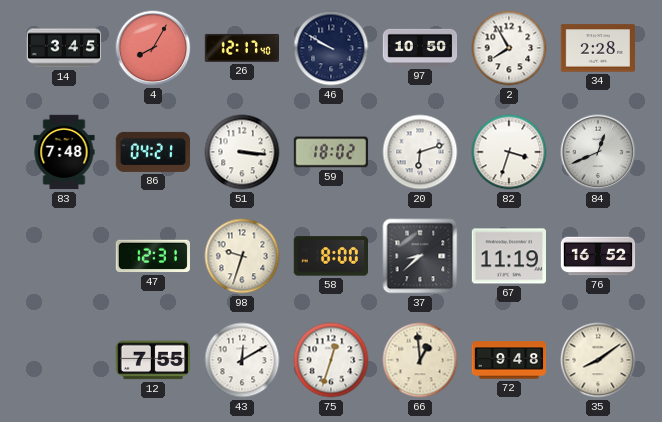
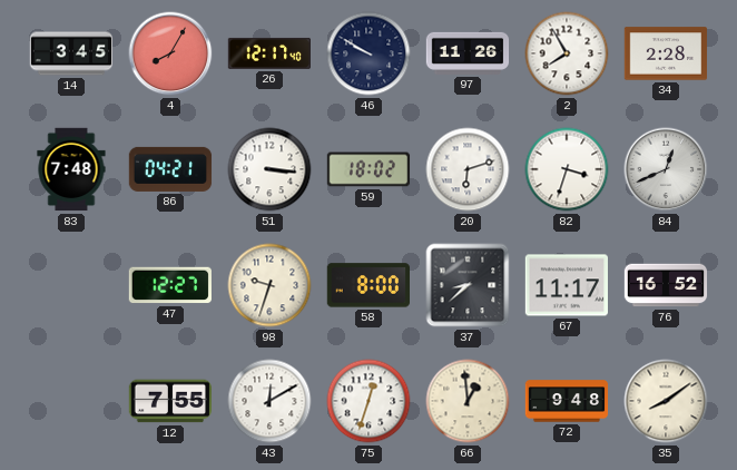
97: 10:50 -> 11:26 (468, 53)
47: 12:31 -> 12:27 (169, 285)
67: 11:19 -> 11:17 (566, 285)
